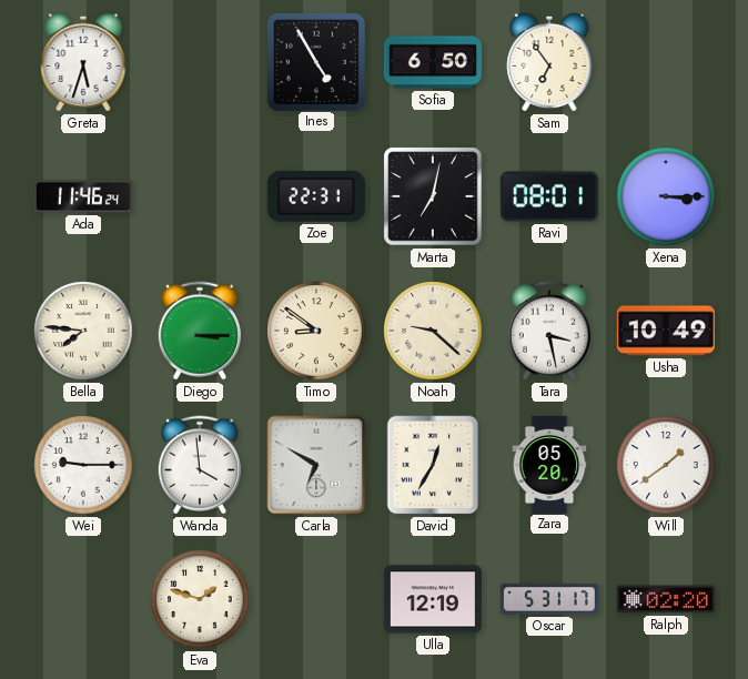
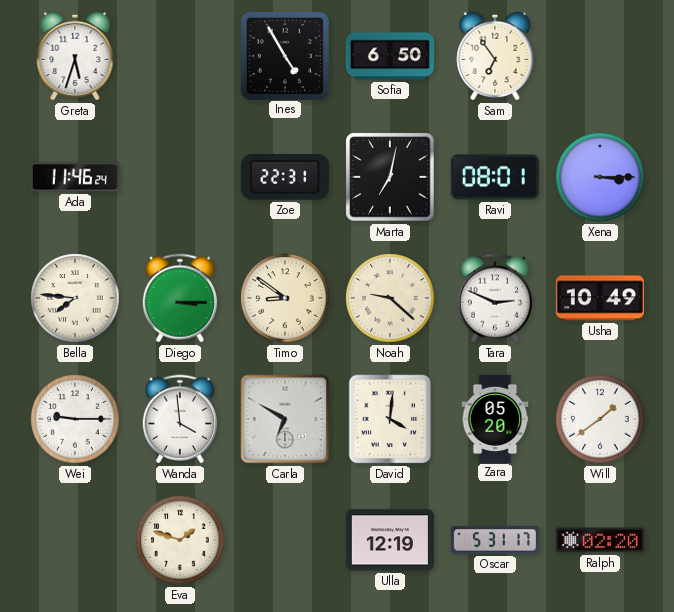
Tara: 3:28 -> 2:49 (495, 298)
David: 12:35 -> 4:01 (390, 419)
